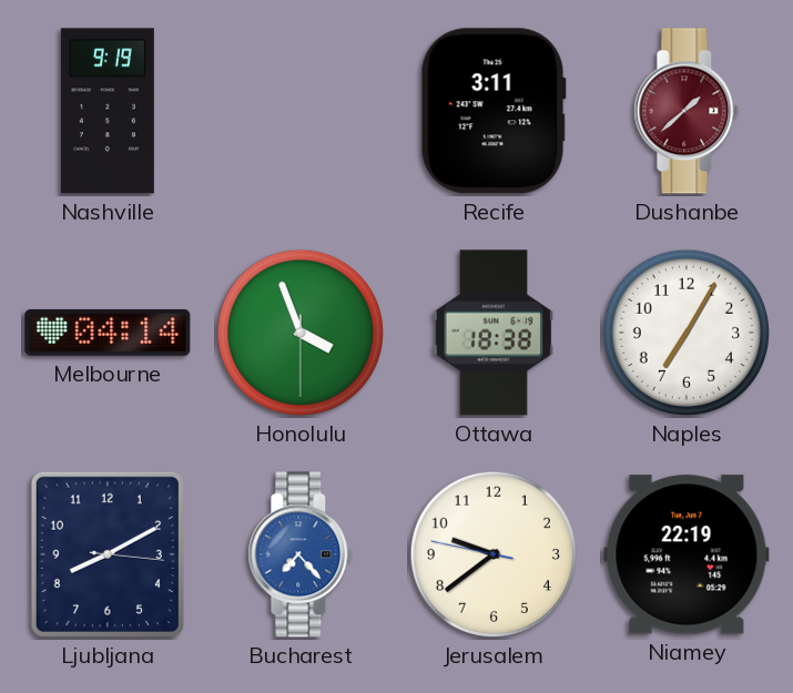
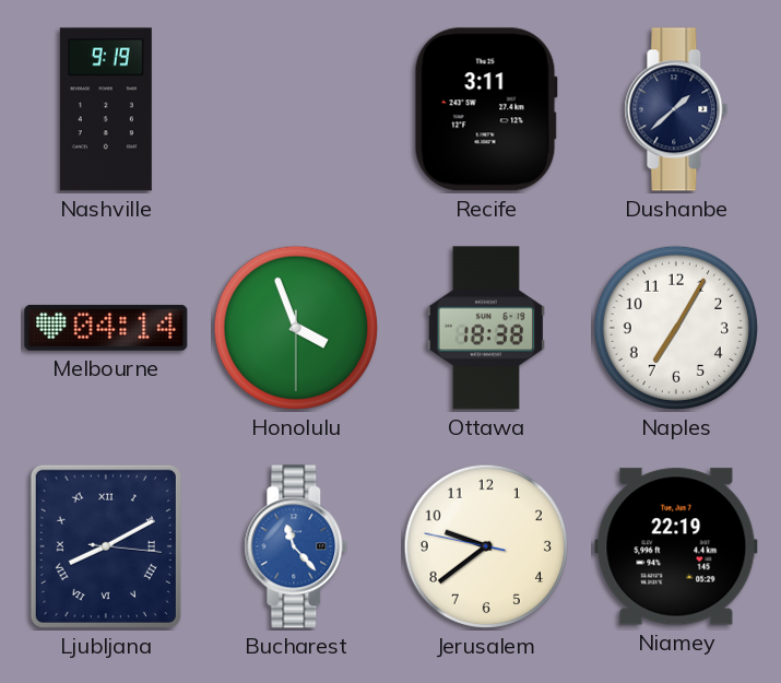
Dushanbe dial: burgundy -> navy (676, 109)
Ljubljana numerals: Arabic -> Roman (106, 546)
Bucharest: 7:23 -> 11:23 (296, 546)
